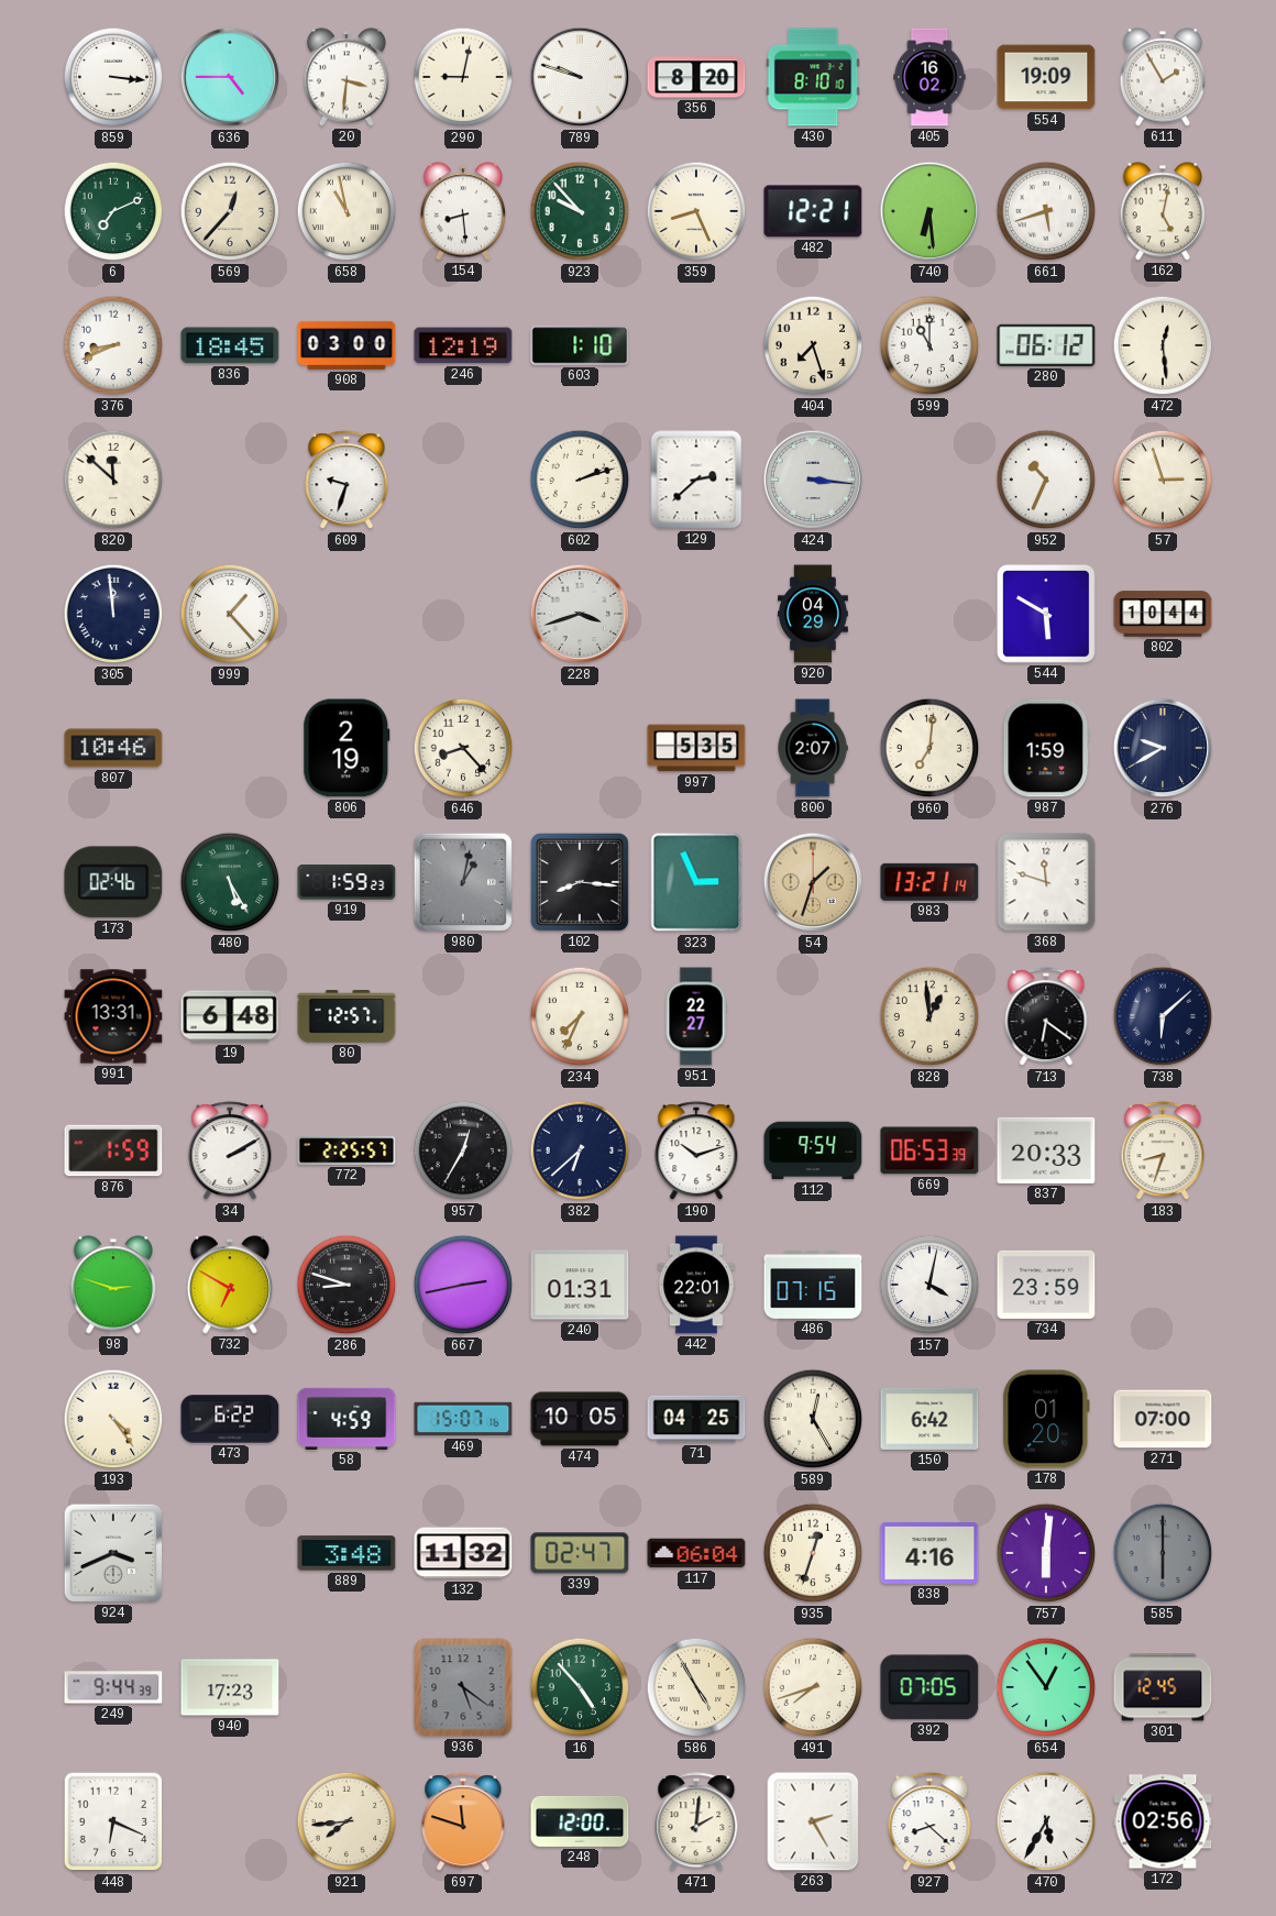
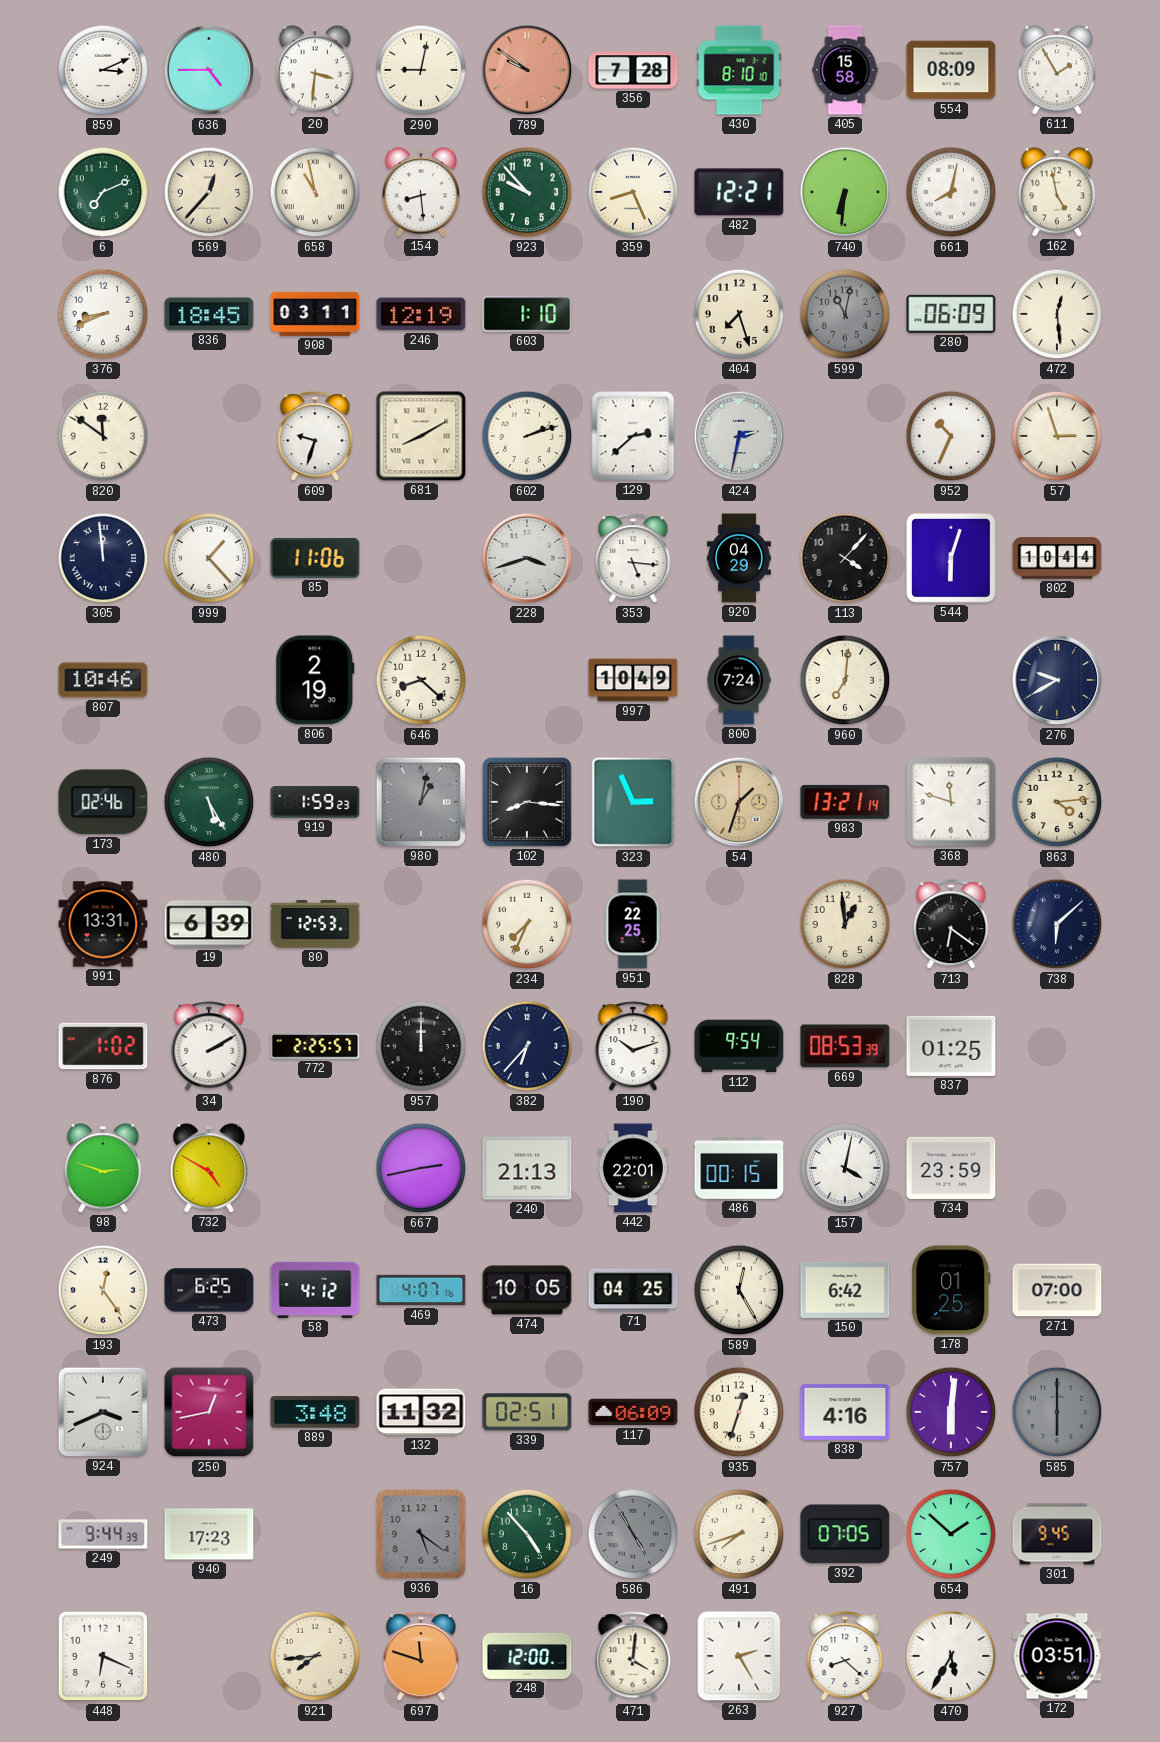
859: 3:16 -> 3:11 (103, 70)
789: 9:48 -> 9:51 (527, 70)
789 dial: white -> salmon (527, 70)
356: 8:20 -> 7:28 (633, 70)
405: 16:02 -> 15:58 (845, 70)
554: 19:09 -> 08:09 (951, 70)
740: 6:29 -> 6:31 (845, 192)
661: 5:42 -> 8:02 (951, 192)
162: 5:02 -> 4:58 (1057, 192)
908: 03:00 -> 03:11 (315, 314)
599: 11:00 -> 11:02 (845, 314)
599 dial: white -> grey (845, 314)
280: 06:12 -> 06:09 (951, 314)
820: 11:52 -> 11:51 (103, 436)
681: none -> 8:10 (421, 436)
424: 3:16 -> 2:32 (739, 436)
85: none -> 11:06 (315, 558)
353: none -> 5:16 (633, 559)
113: none -> 4:07 (845, 558)
544: 5:50 -> 6:03 (951, 558)
646: 8:23 -> 8:22 (421, 680)
997: 5:35 -> 10:49 (633, 680)
800: 2:07 -> 7:24 (739, 680)
987: 1:59 -> none (1046, 748)
863: none -> 4:14 (1057, 802)
19: 6:48 -> 6:39 (209, 924)
80: 12:57 -> 12:53 (315, 924)
951: 22:27 -> 22:25 (633, 924)
876: 1:59 -> 1:02 (103, 1046)
957: 12:35 -> 12:00 (421, 1046)
382: 6:38 -> 6:37 (527, 1046)
669: 06:53 -> 08:53 (845, 1046)
837: 20:33 -> 01:25 (951, 1046)
183: 8:33 -> none (1163, 1152)
732: 6:50 -> 4:50 (209, 1168)
286: 8:48 -> none (346, 1285)
240: 01:31 -> 21:13 (527, 1168)
486: 07:15 -> 00:15 (739, 1169)
193: 4:24 -> 12:24 (103, 1290)
473: 6:22 -> 6:25 (209, 1290)
58: 4:59 -> 4:12 (315, 1290)
469: 15:07 -> 4:07 (421, 1290)
178: 01:20 -> 01:25 (951, 1290)
250: none -> 12:43 (209, 1412)
339: 02:47 -> 02:51 (527, 1412)
117: 06:04 -> 06:09 (633, 1412)
586 dial: cream -> grey (633, 1534)
654: 12:54 -> 1:52 (951, 1534)
301: 12:45 -> 9:45 (1057, 1534)
471: 2:01 -> 4:01 (633, 1657)
172: 02:56 -> 03:51 (1057, 1656)
